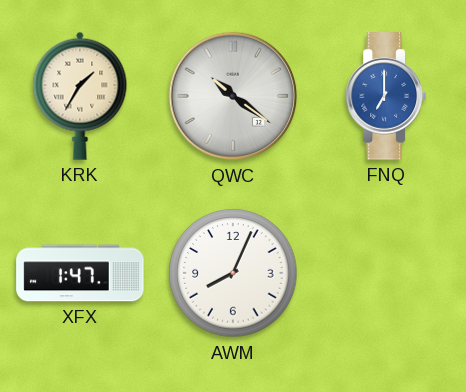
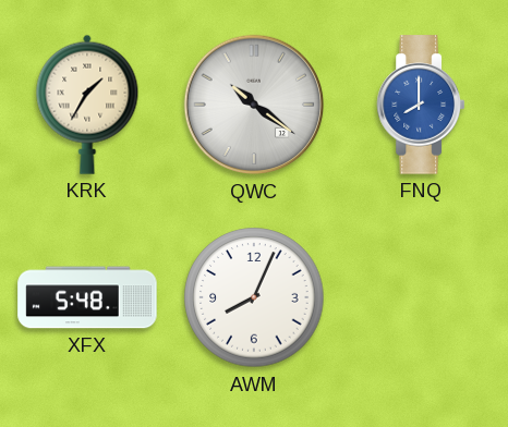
FNQ: 7:00 -> 8:00 (420, 105)
XFX: 1:47 -> 5:48 (87, 297)
